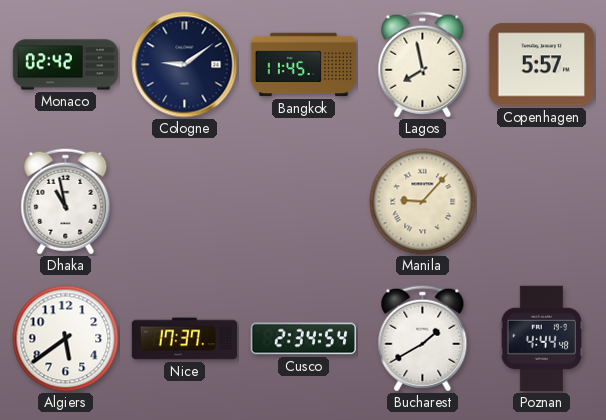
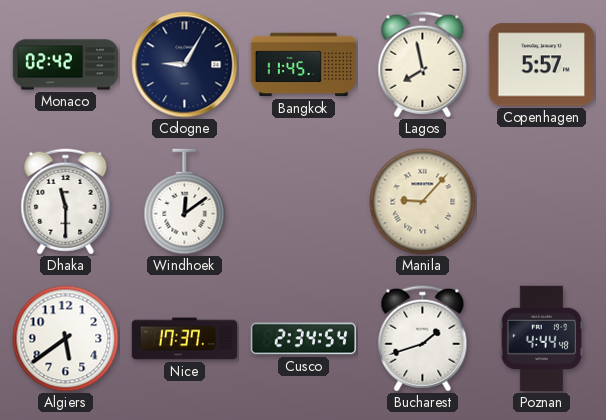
Cologne: 9:09 -> 9:05 (185, 65)
Dhaka: 10:58 -> 11:30 (66, 202)
Windhoek: none -> 12:09 (185, 202)
Bucharest: 1:40 -> 1:42 (423, 339)
